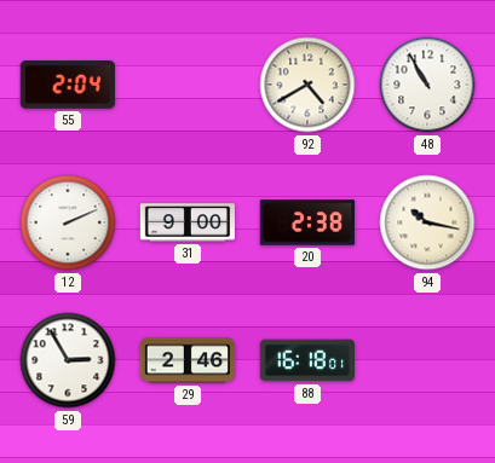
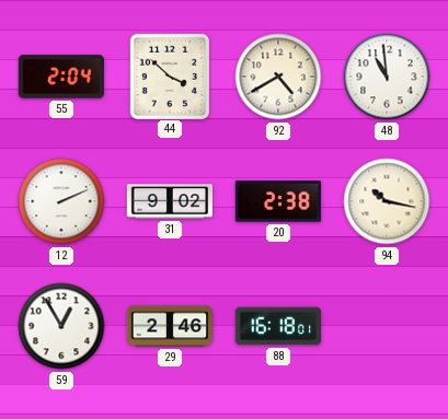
44: none -> 3:52 (169, 75)
48: 10:55 -> 10:59 (387, 77)
31: 9:00 -> 9:02 (169, 201)
59: 2:55 -> 12:55 (61, 326)
